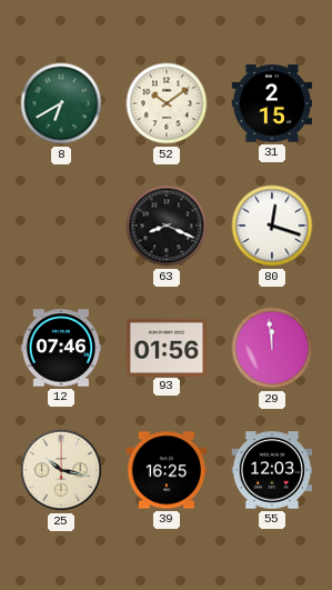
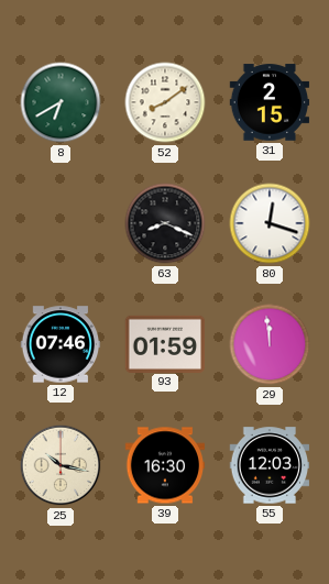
52: 10:09 -> 8:09 (165, 102)
93: 01:56 -> 01:59 (165, 343)
39: 16:25 -> 16:30 (165, 465)
